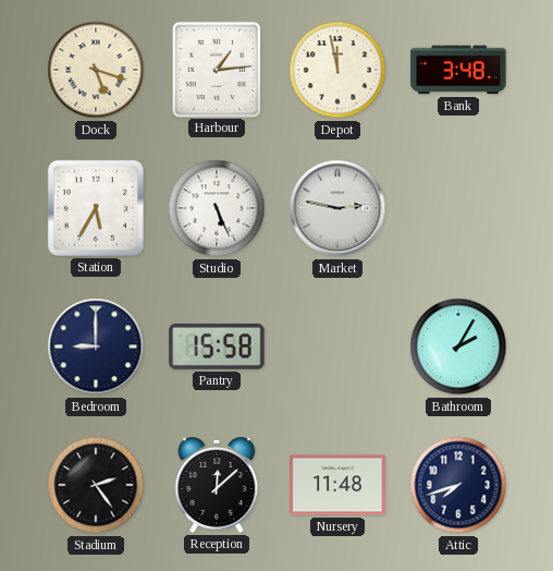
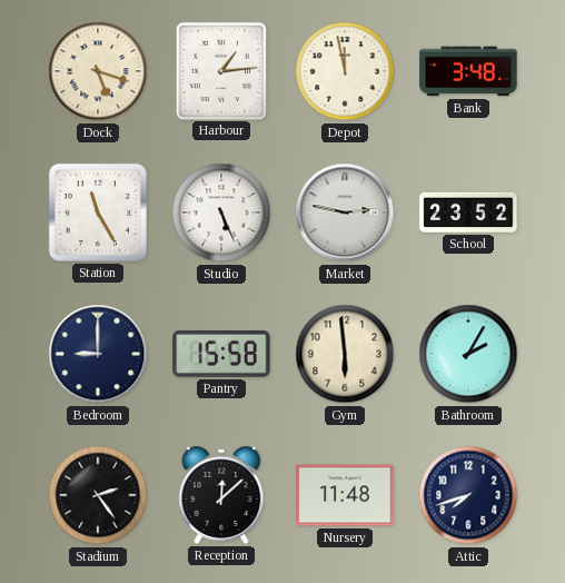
Station: 5:35 -> 11:25 (98, 213)
School: none -> 23:52 (468, 213)
Gym: none -> 5:59 (345, 354)
